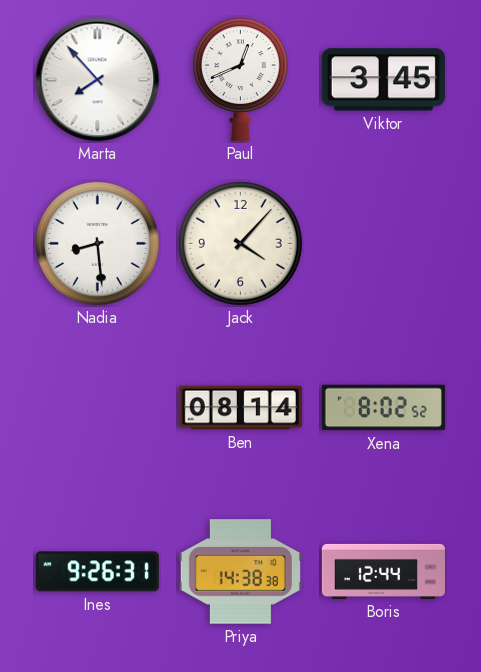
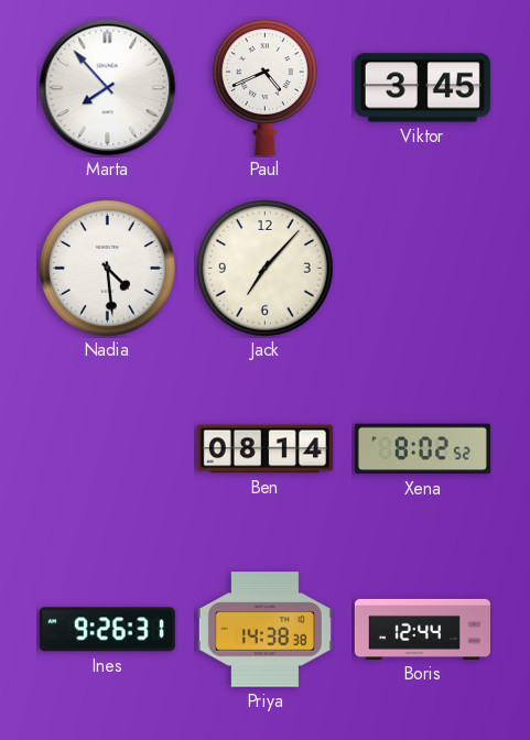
Paul: 12:41 -> 4:41 (264, 87)
Nadia: 8:29 -> 4:29 (108, 269)
Jack: 4:07 -> 7:07 (266, 269)
